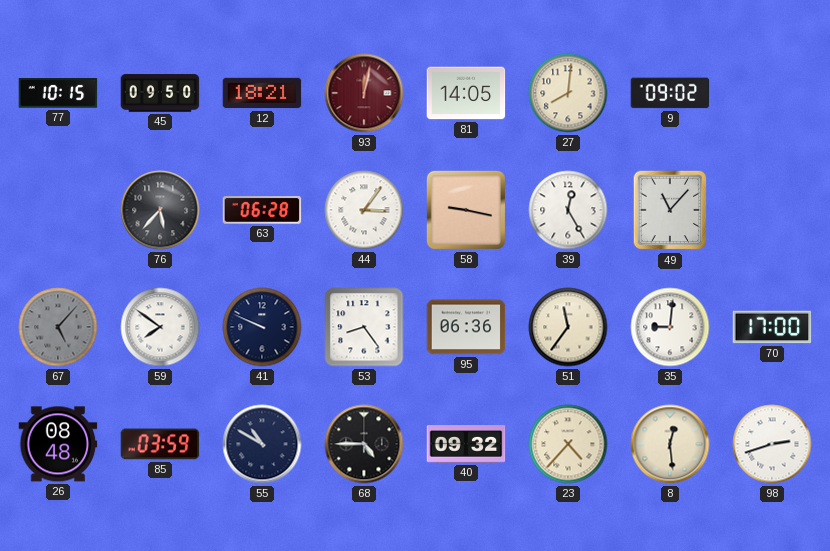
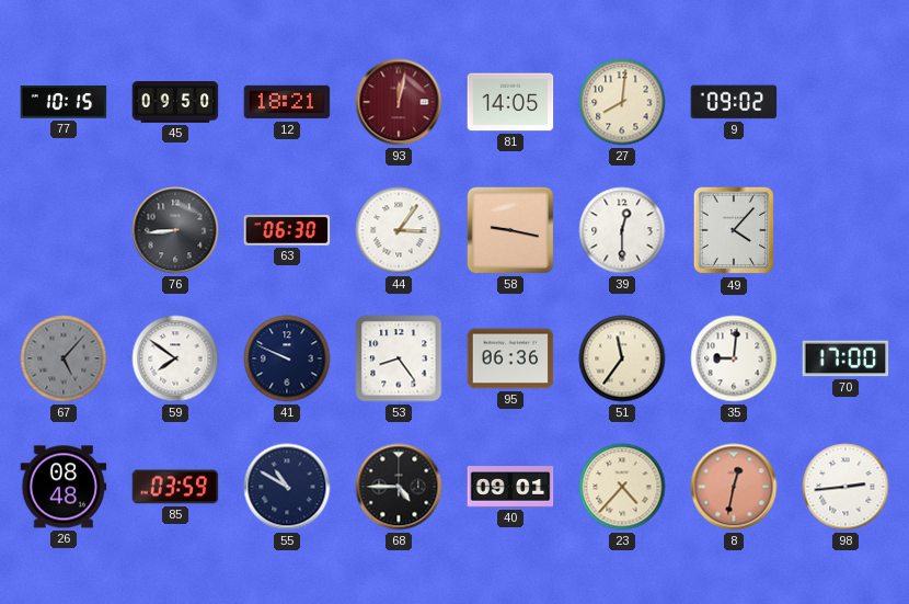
76: 5:37 -> 8:44 (175, 230)
63: 06:28 -> 06:30 (287, 231)
39: 12:25 -> 12:30 (622, 230)
49: 11:07 -> 4:07 (734, 230)
40: 09:32 -> 09:01 (510, 487)
8: 12:29 -> 12:32 (734, 487)
8 dial: cream -> salmon (734, 487)
98: 2:42 -> 2:44 (845, 487)
